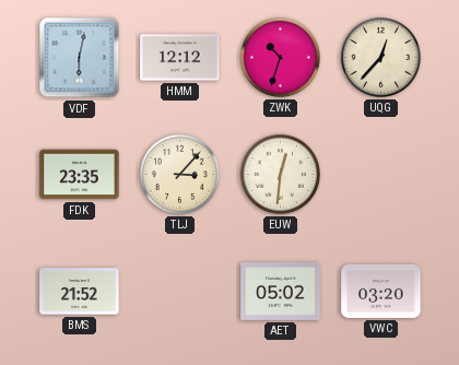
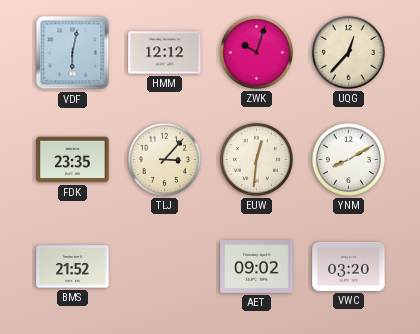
ZWK: 10:33 -> 10:03 (256, 52)
YNM: none -> 8:10 (348, 159)
AET: 05:02 -> 09:02 (257, 267)
